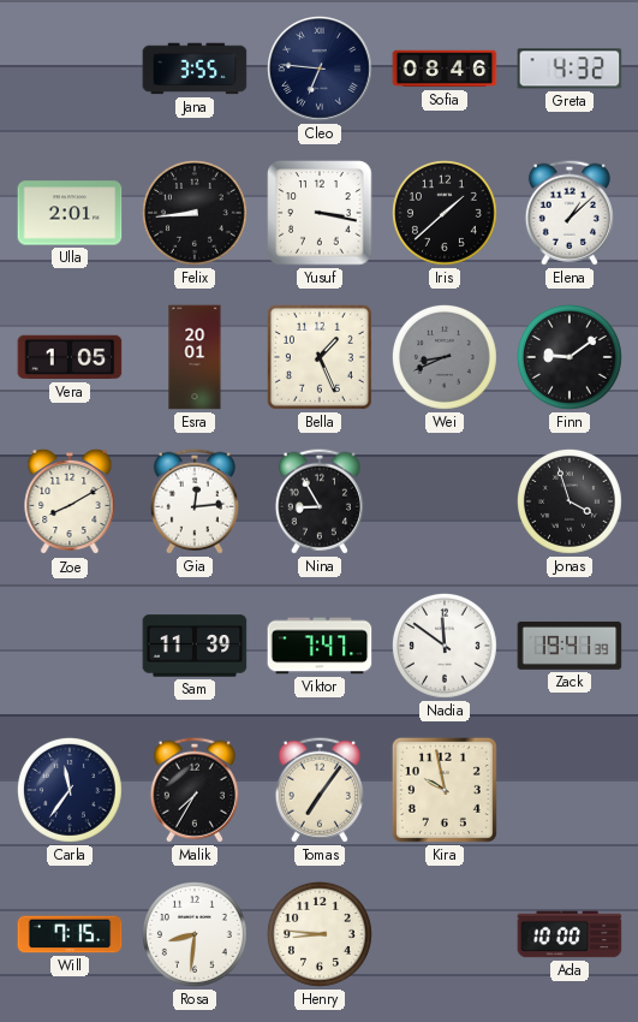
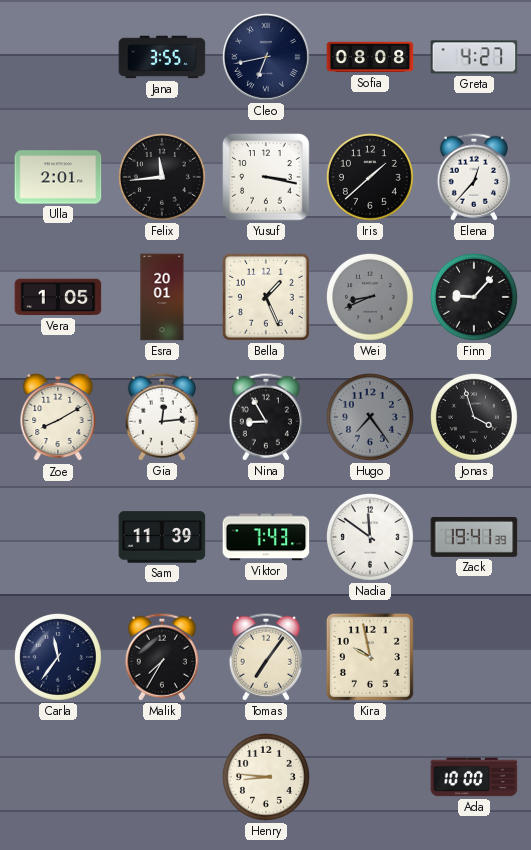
Cleo: 6:46 -> 6:43 (267, 58)
Sofia: 08:46 -> 08:08 (370, 57)
Greta: 4:32 -> 4:27 (474, 57)
Felix: 8:44 -> 11:44 (162, 177)
Elena: 1:08 -> 12:37 (474, 177)
Finn: 9:09 -> 9:07 (474, 297)
Hugo: none -> 7:24 (370, 417)
Viktor: 7:47 -> 7:43 (266, 537)
Will: 7:15 -> none (70, 934)
Rosa: 8:31 -> none (195, 934)
